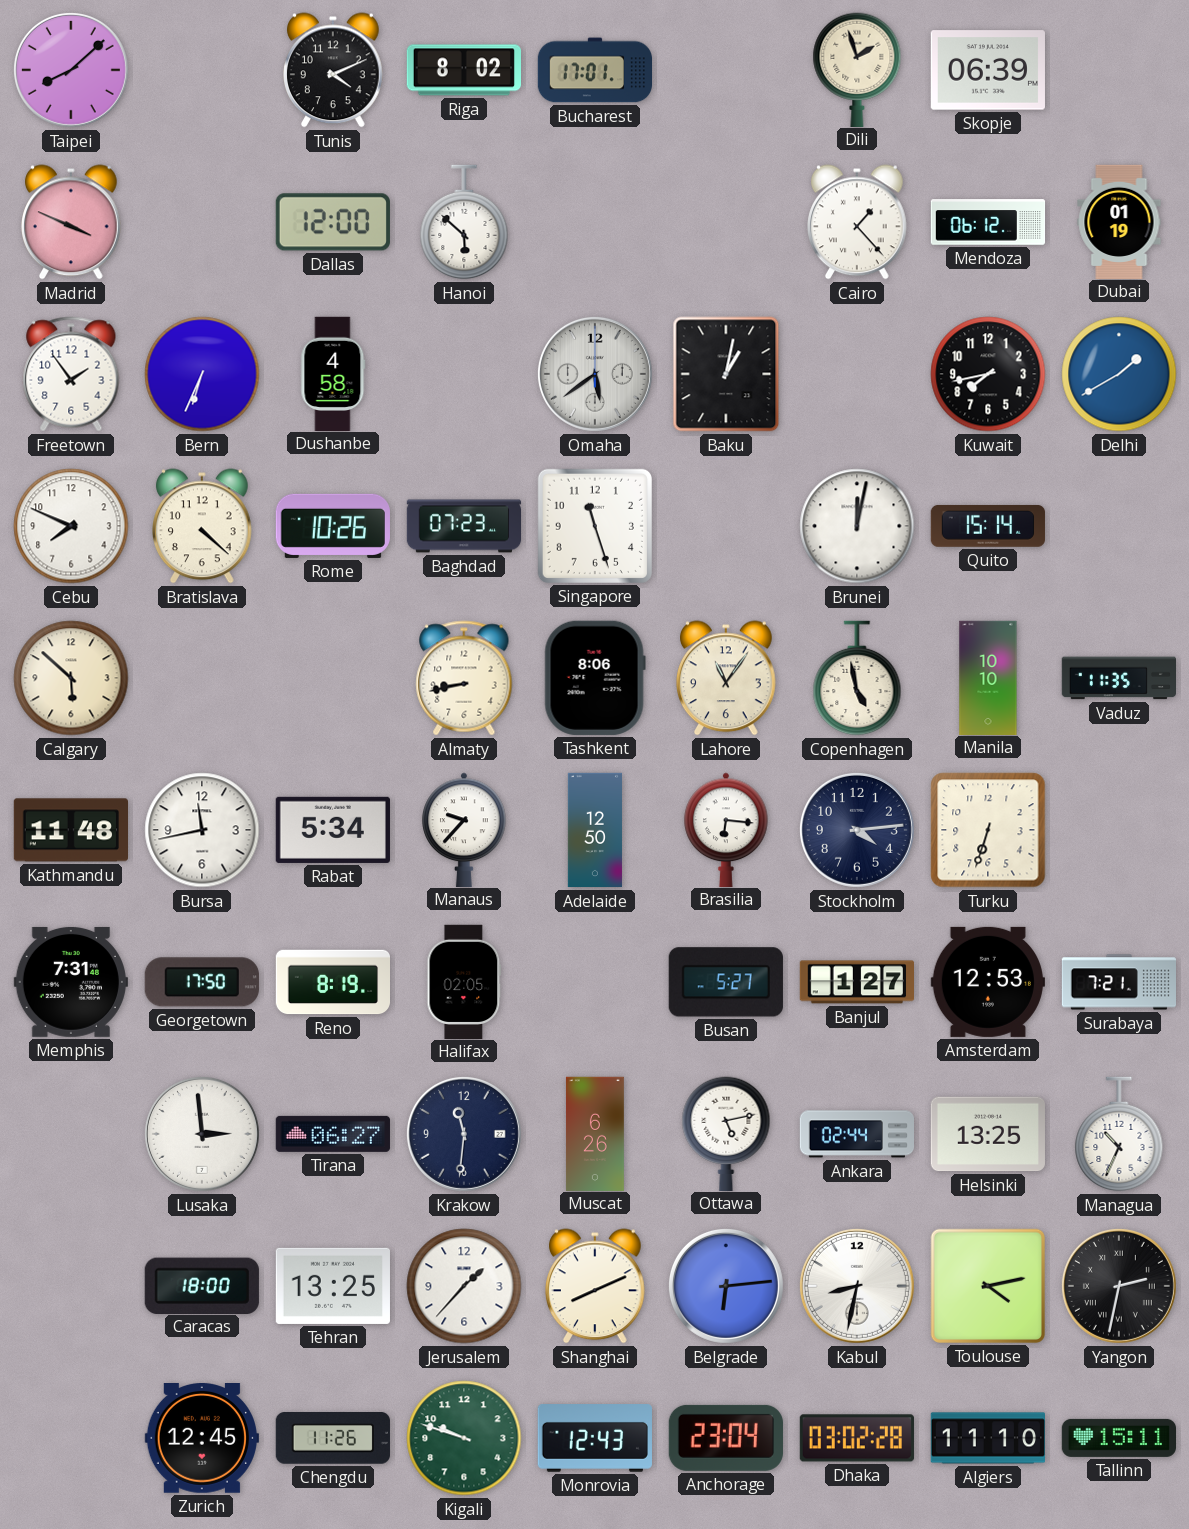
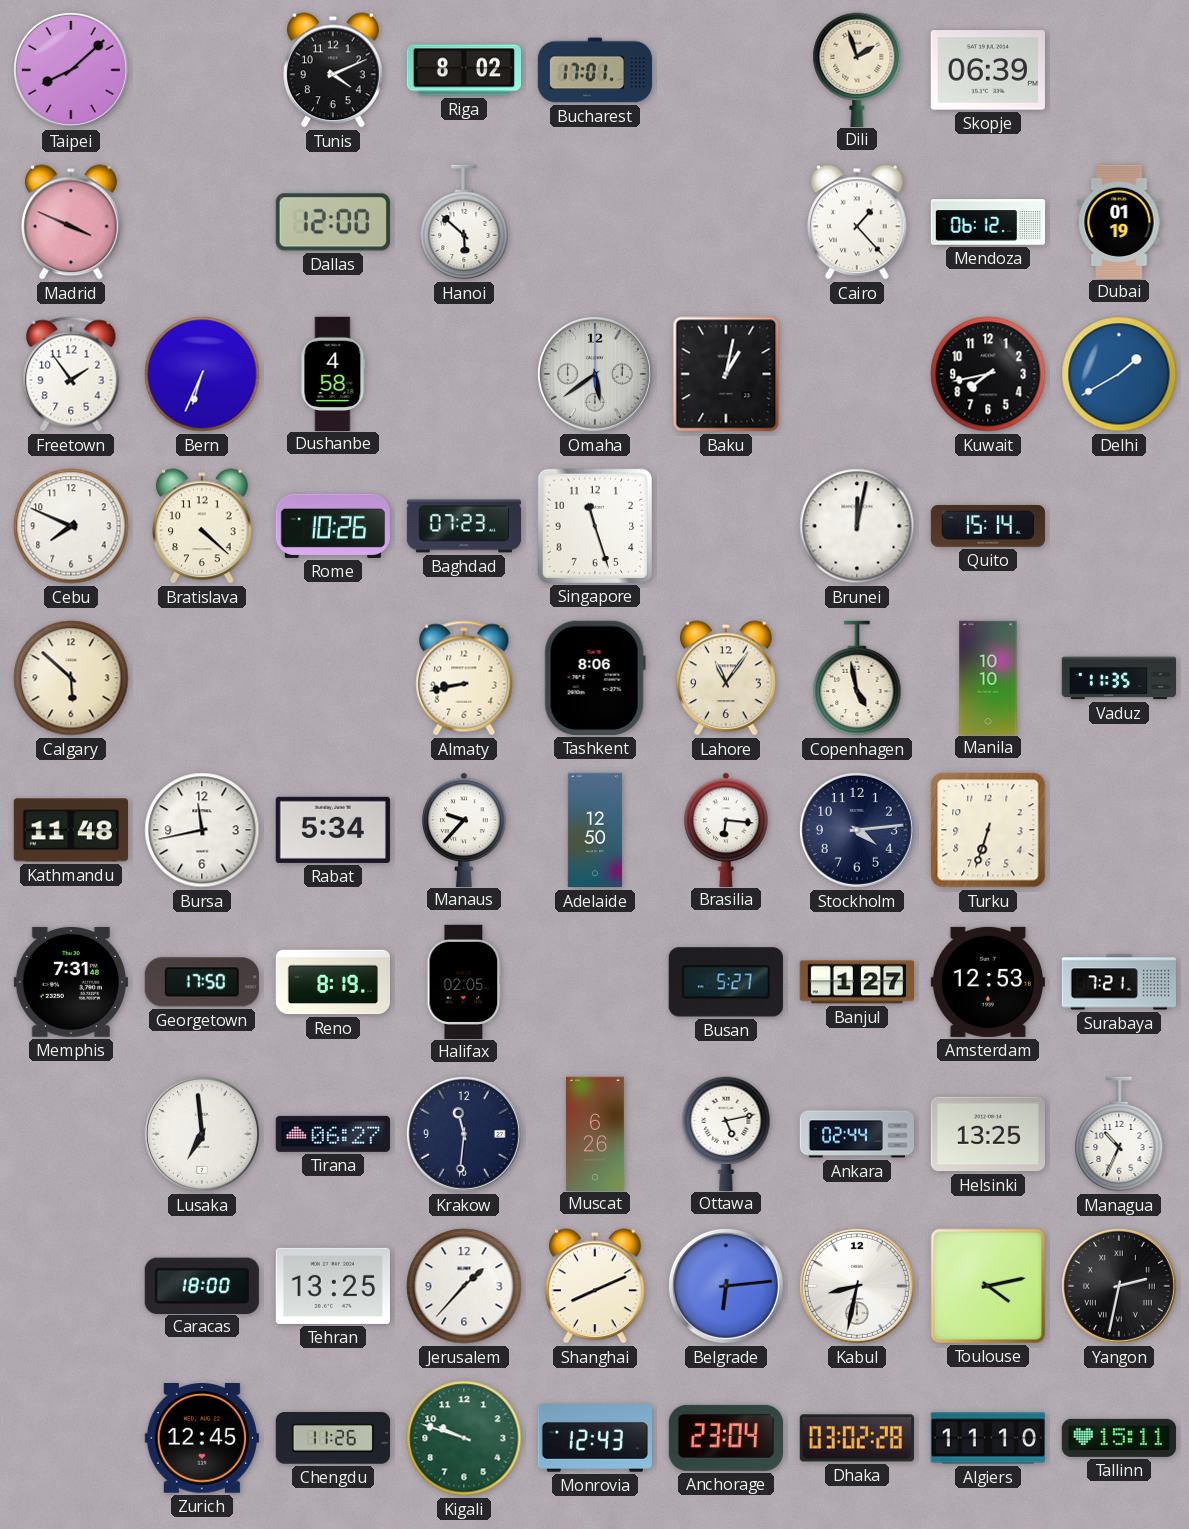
Lusaka: 2:59 -> 6:59 (202, 1134)
